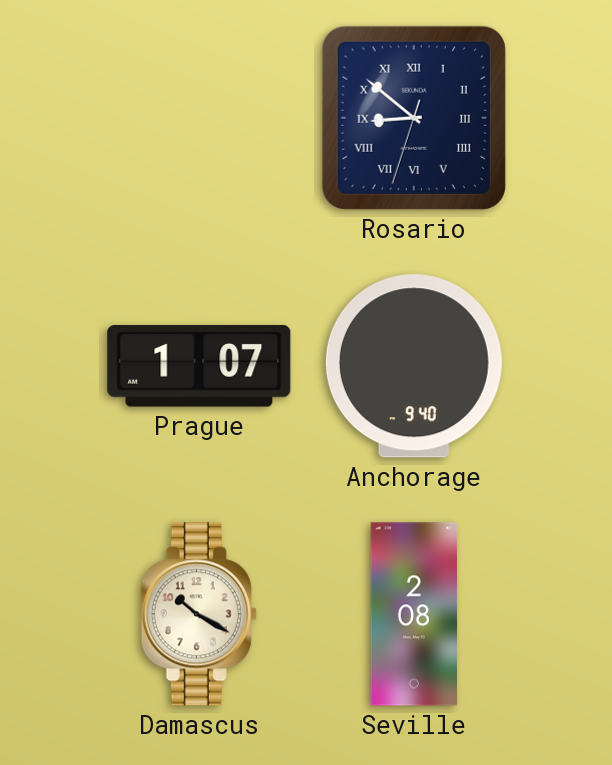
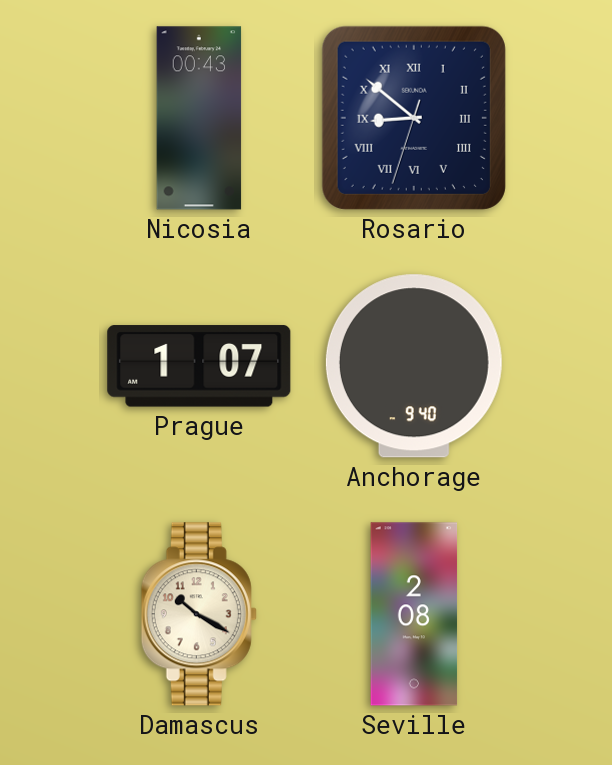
Nicosia: none -> 00:43 (199, 118)
